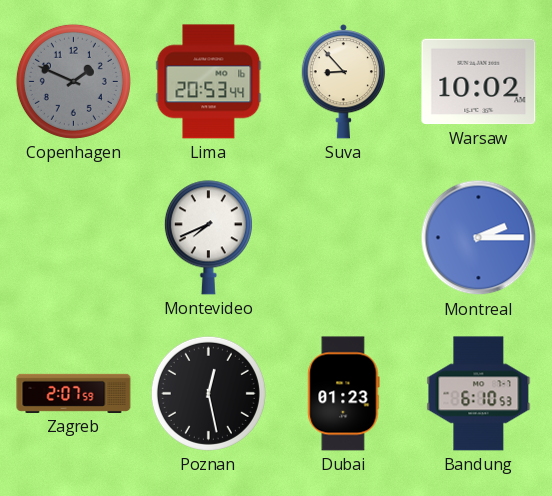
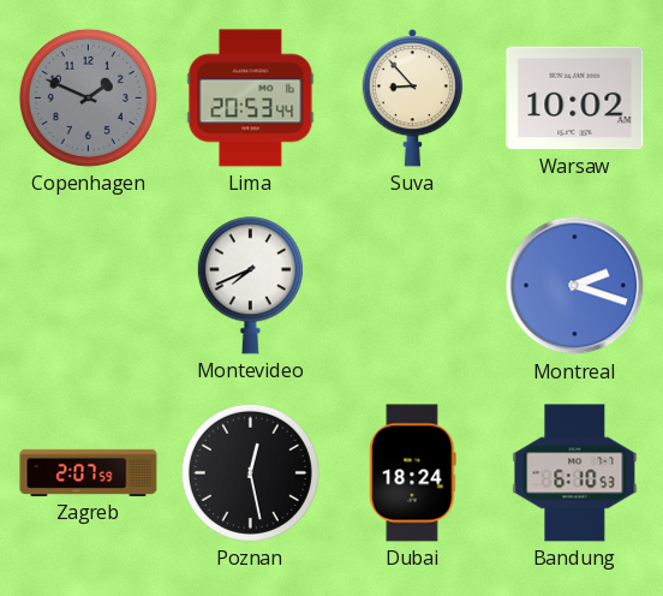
Montreal: 2:15 -> 2:18 (575, 286)
Dubai: 01:23 -> 18:24 (413, 473)
